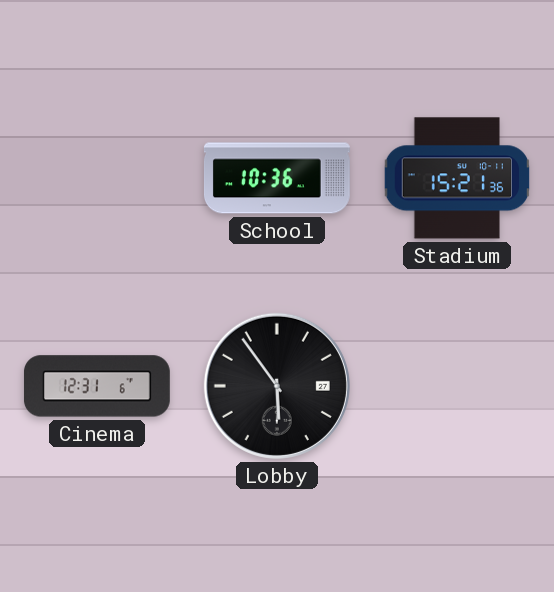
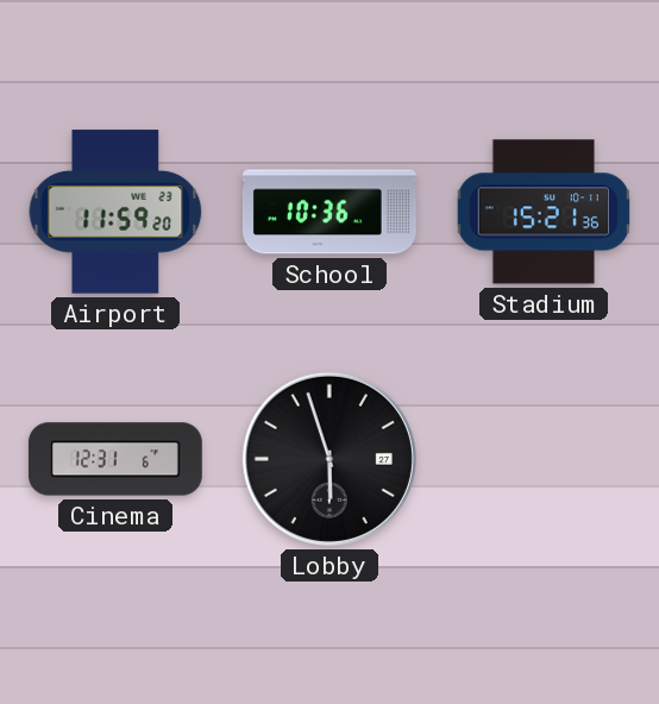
Airport: none -> 11:59 (115, 212)
Lobby: 5:54 -> 5:57 (329, 459)
